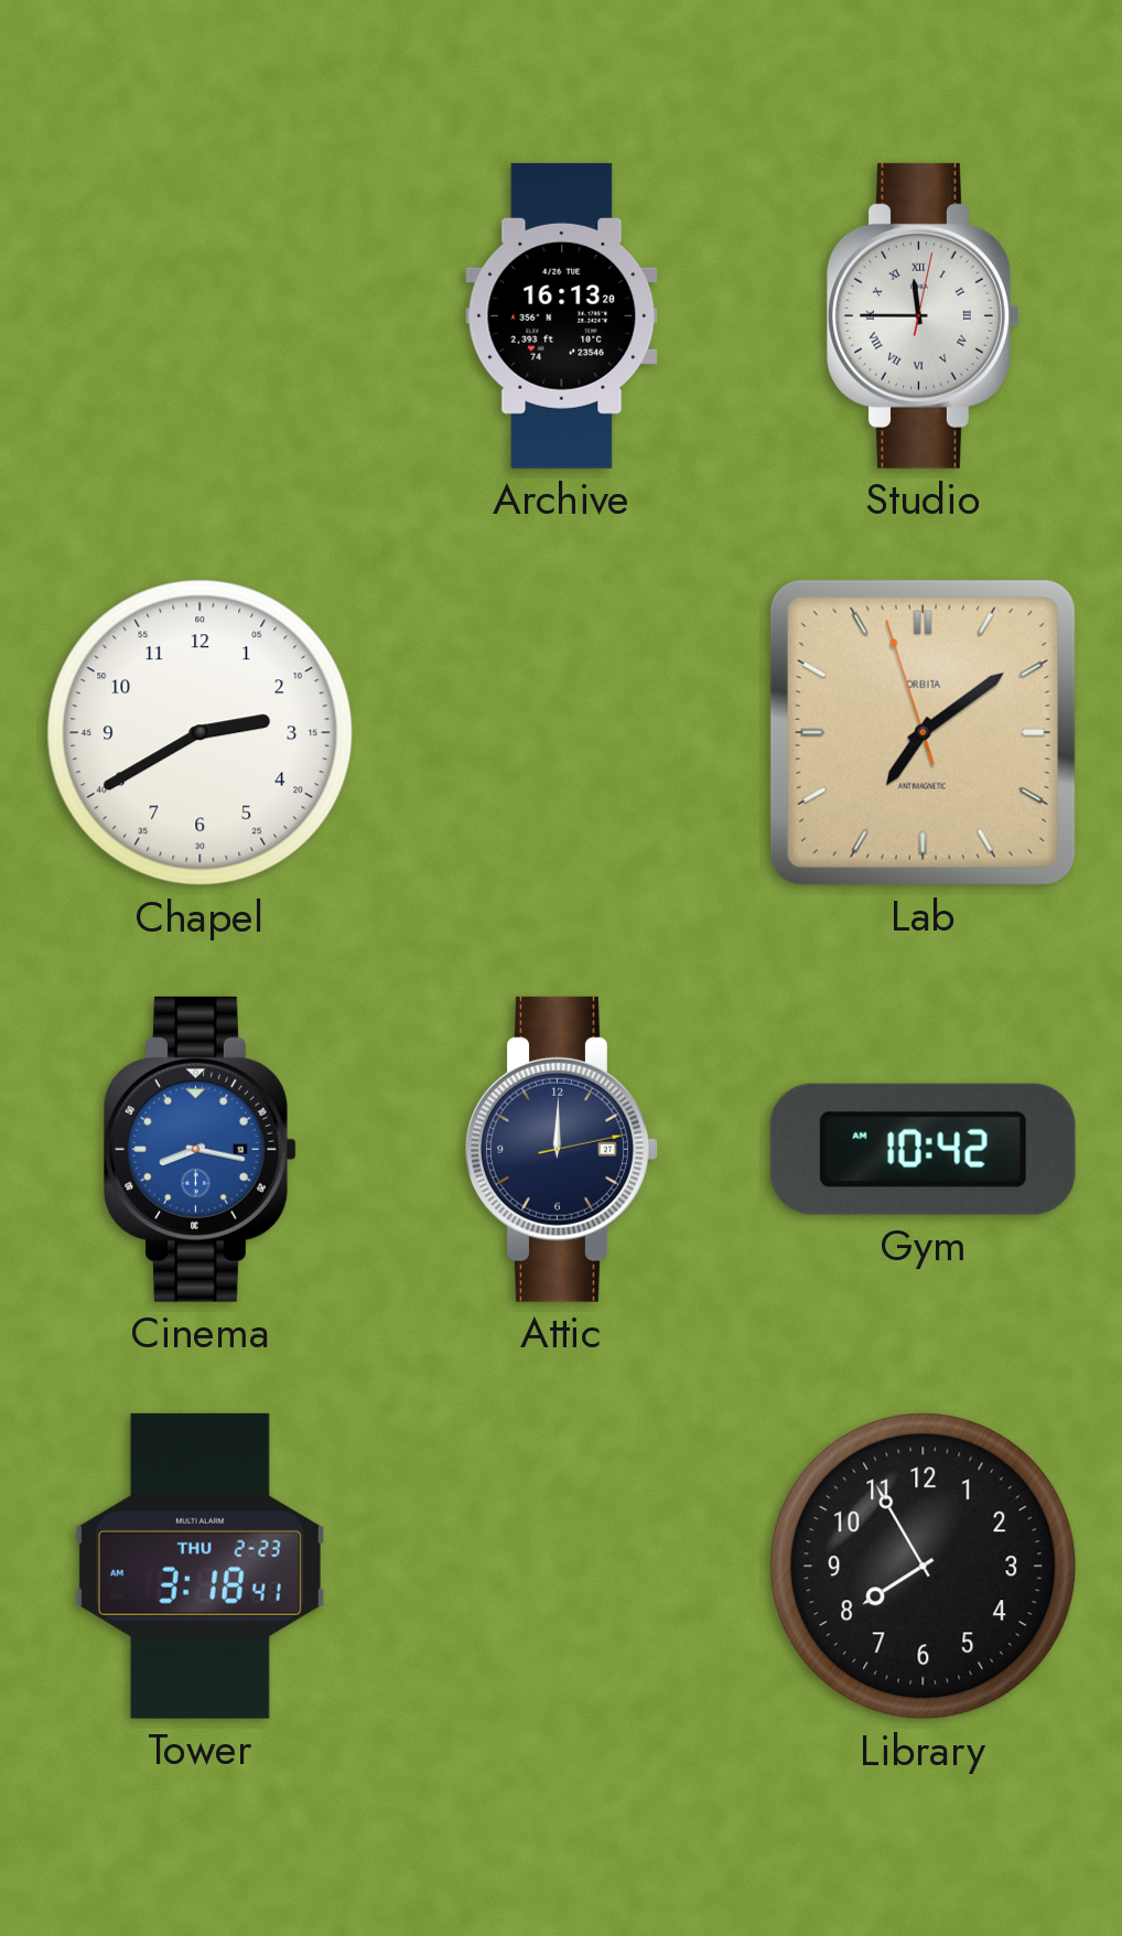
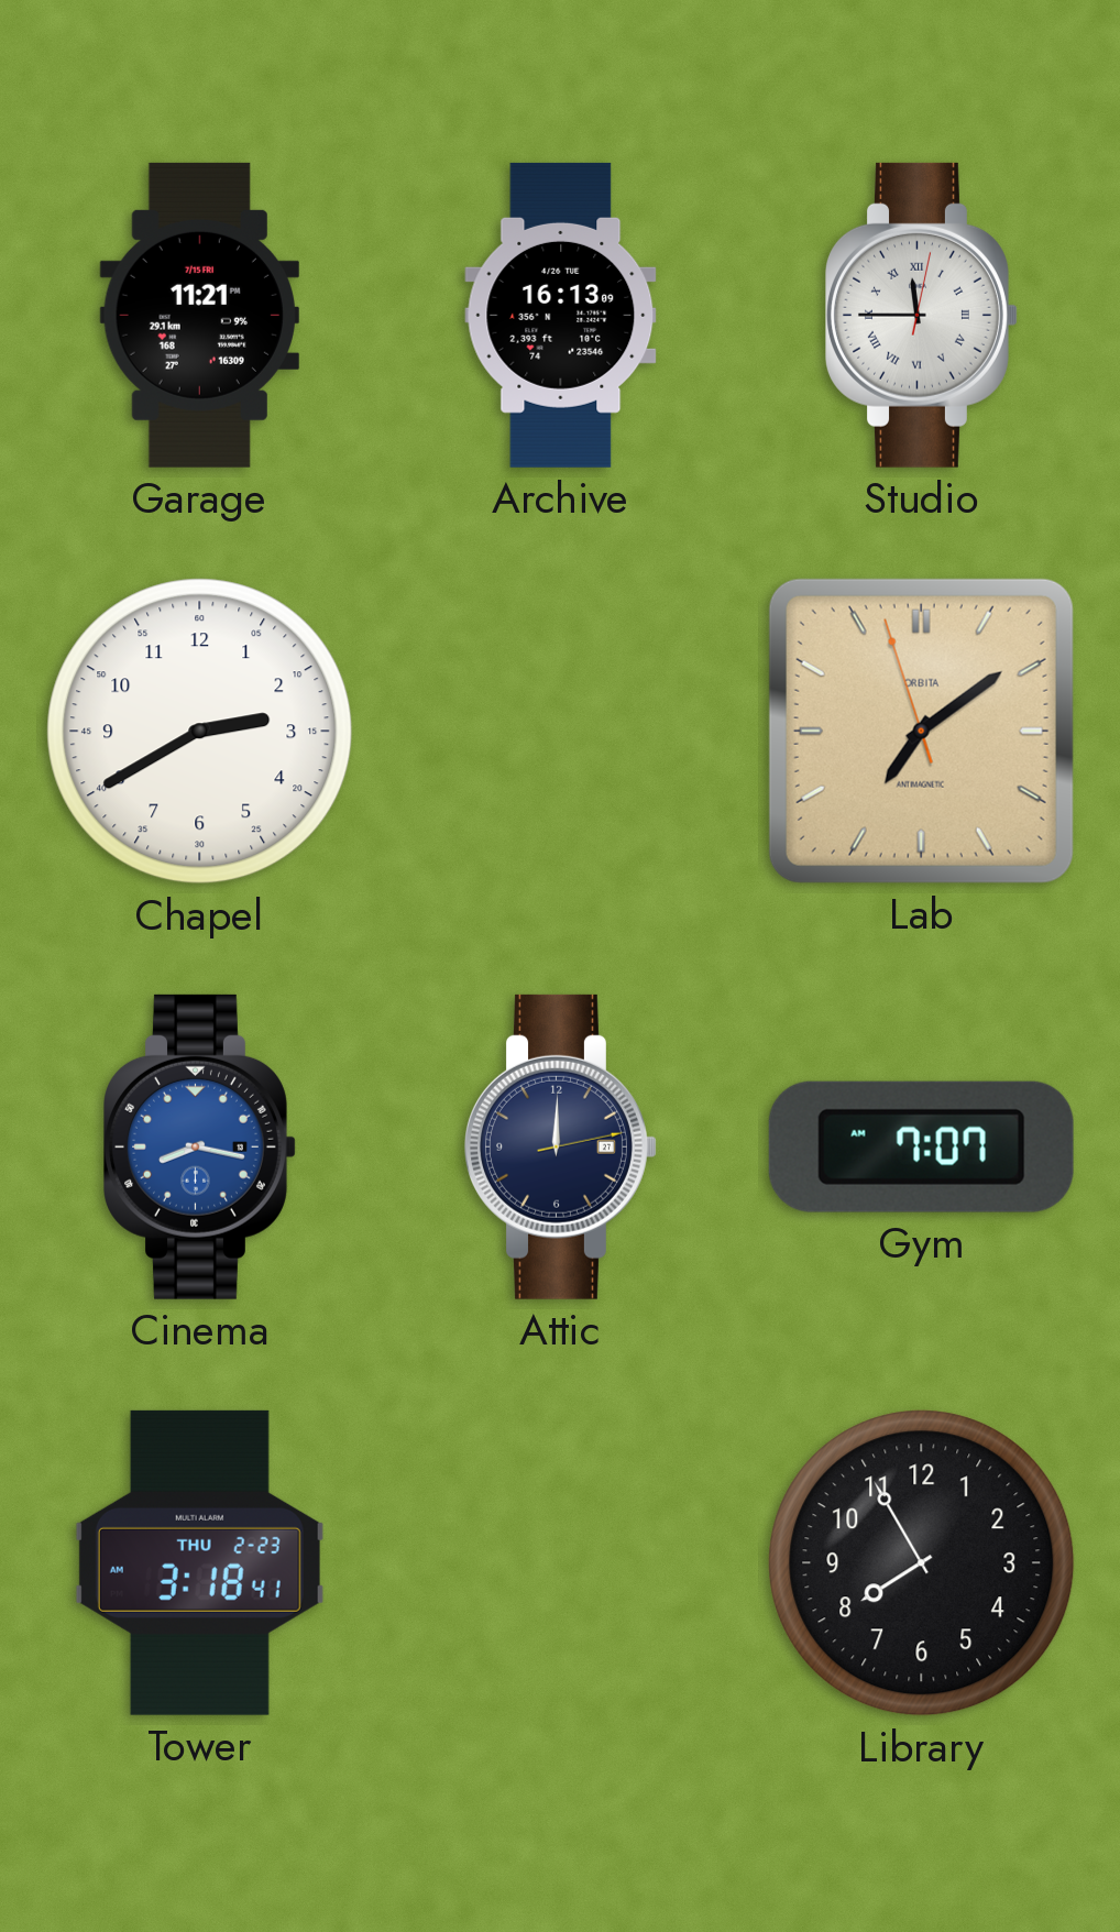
Garage: none -> 11:21 (199, 315)
Archive: 16:13:20 -> 16:13:09 (561, 315)
Gym: 10:42 -> 7:07 (921, 1146)
